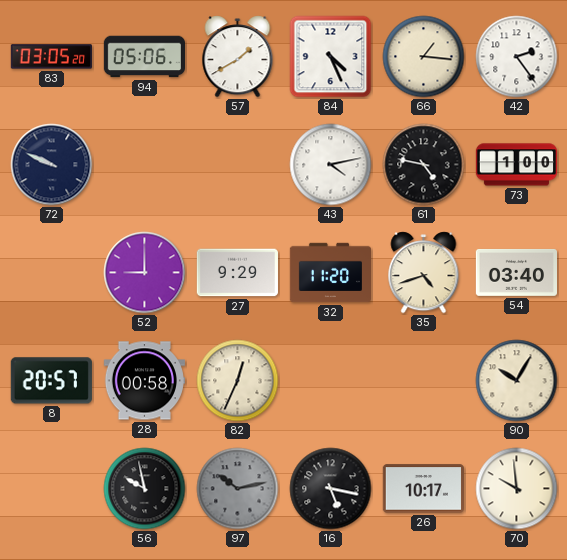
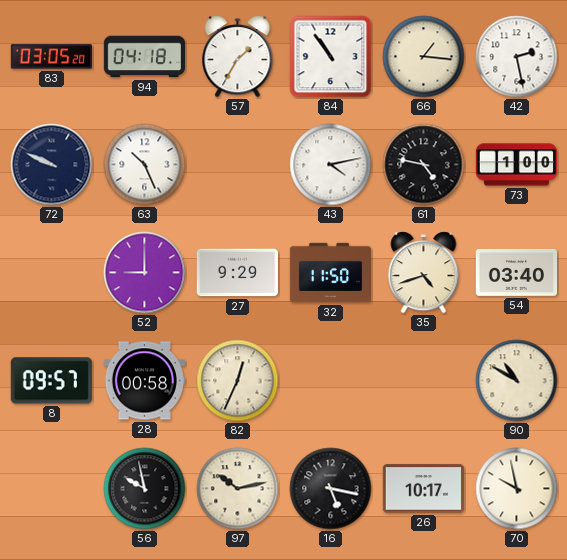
94: 05:06 -> 04:18 (144, 57)
57: 1:40 -> 1:35 (238, 57)
84: 4:26 -> 10:54 (331, 57)
42: 2:24 -> 2:28 (517, 57)
63: none -> 10:26 (145, 165)
32: 11:20 -> 11:50 (330, 273)
8: 20:57 -> 09:57 (51, 381)
90: 10:05 -> 10:50 (517, 381)
97 dial: grey -> cream (238, 489)
70: 9:59 -> 9:58 (517, 489)
